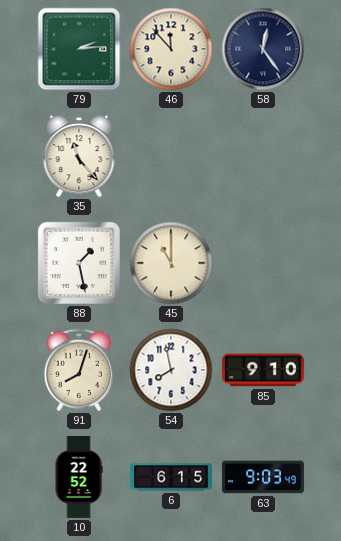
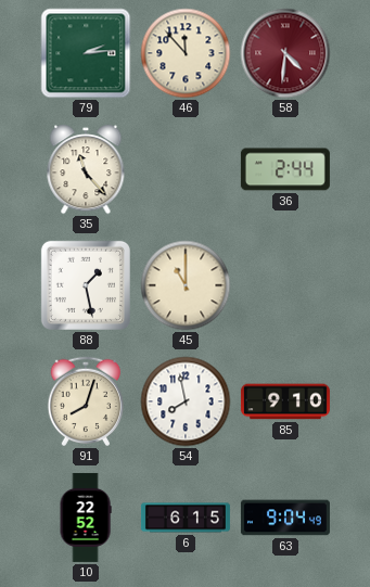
58: 12:24 -> 4:31 (285, 53)
58 dial: navy -> burgundy (285, 53)
36: none -> 2:44 (285, 169)
63: 9:03 -> 9:04 (285, 518)
